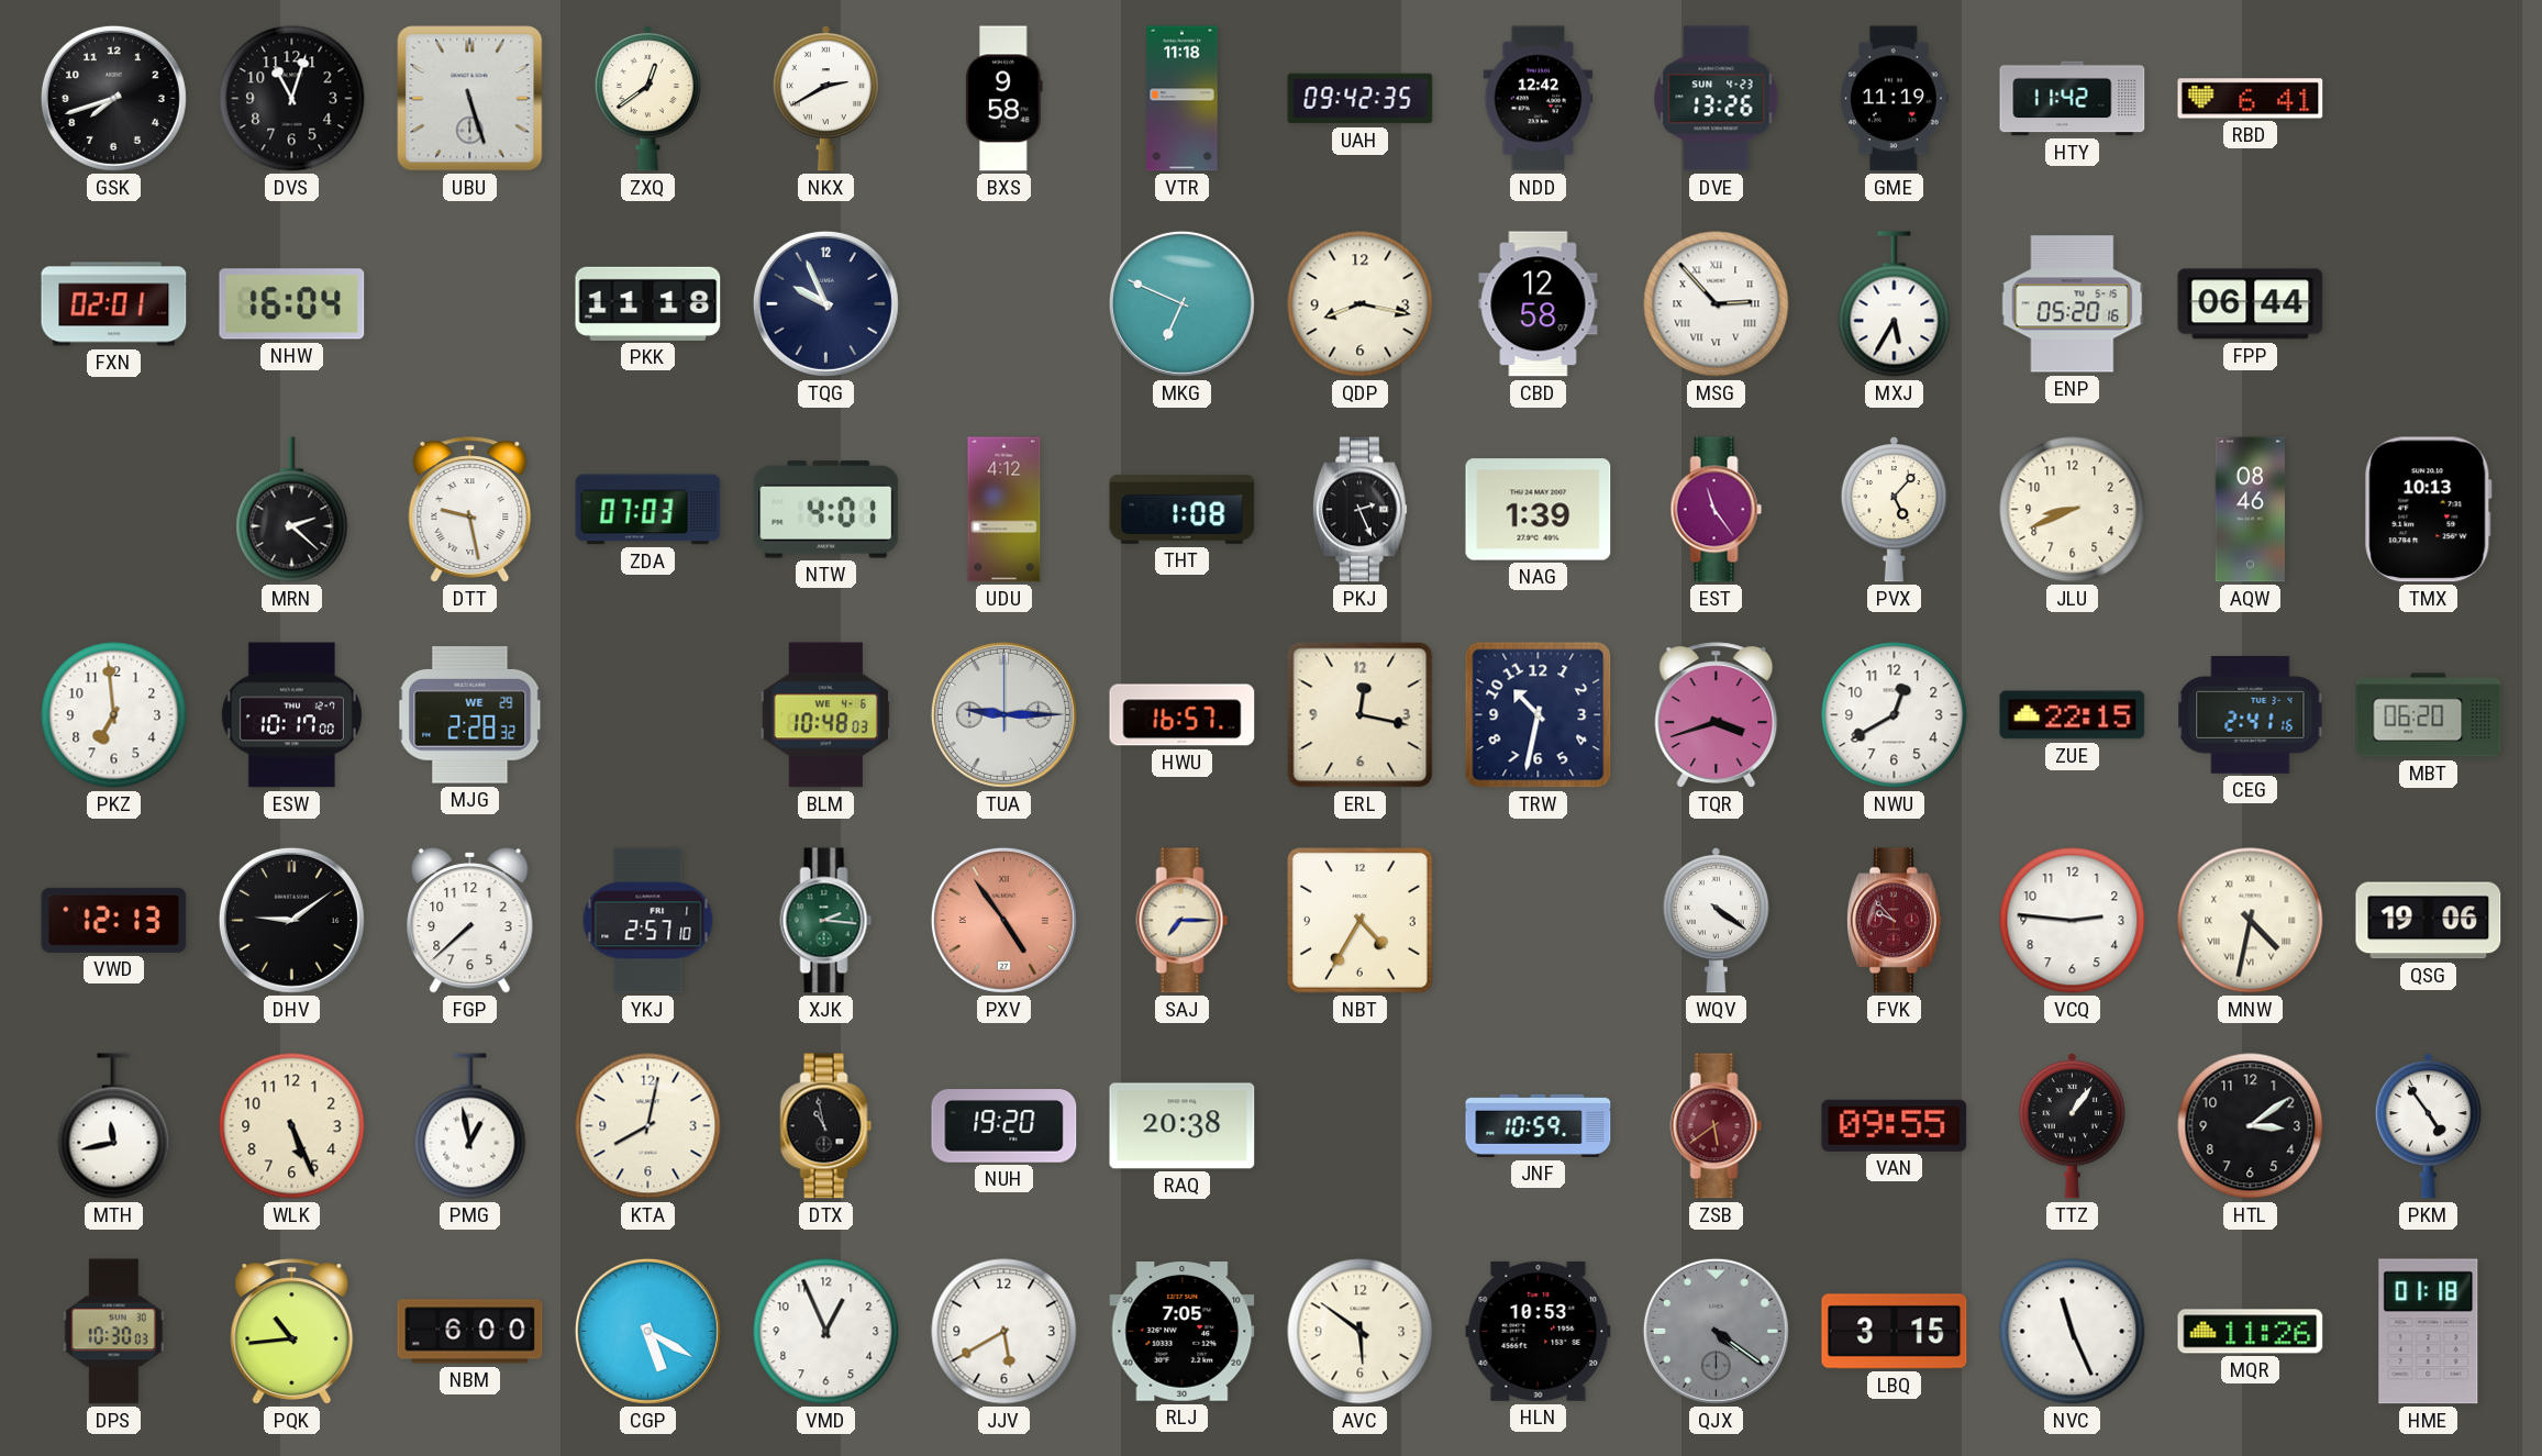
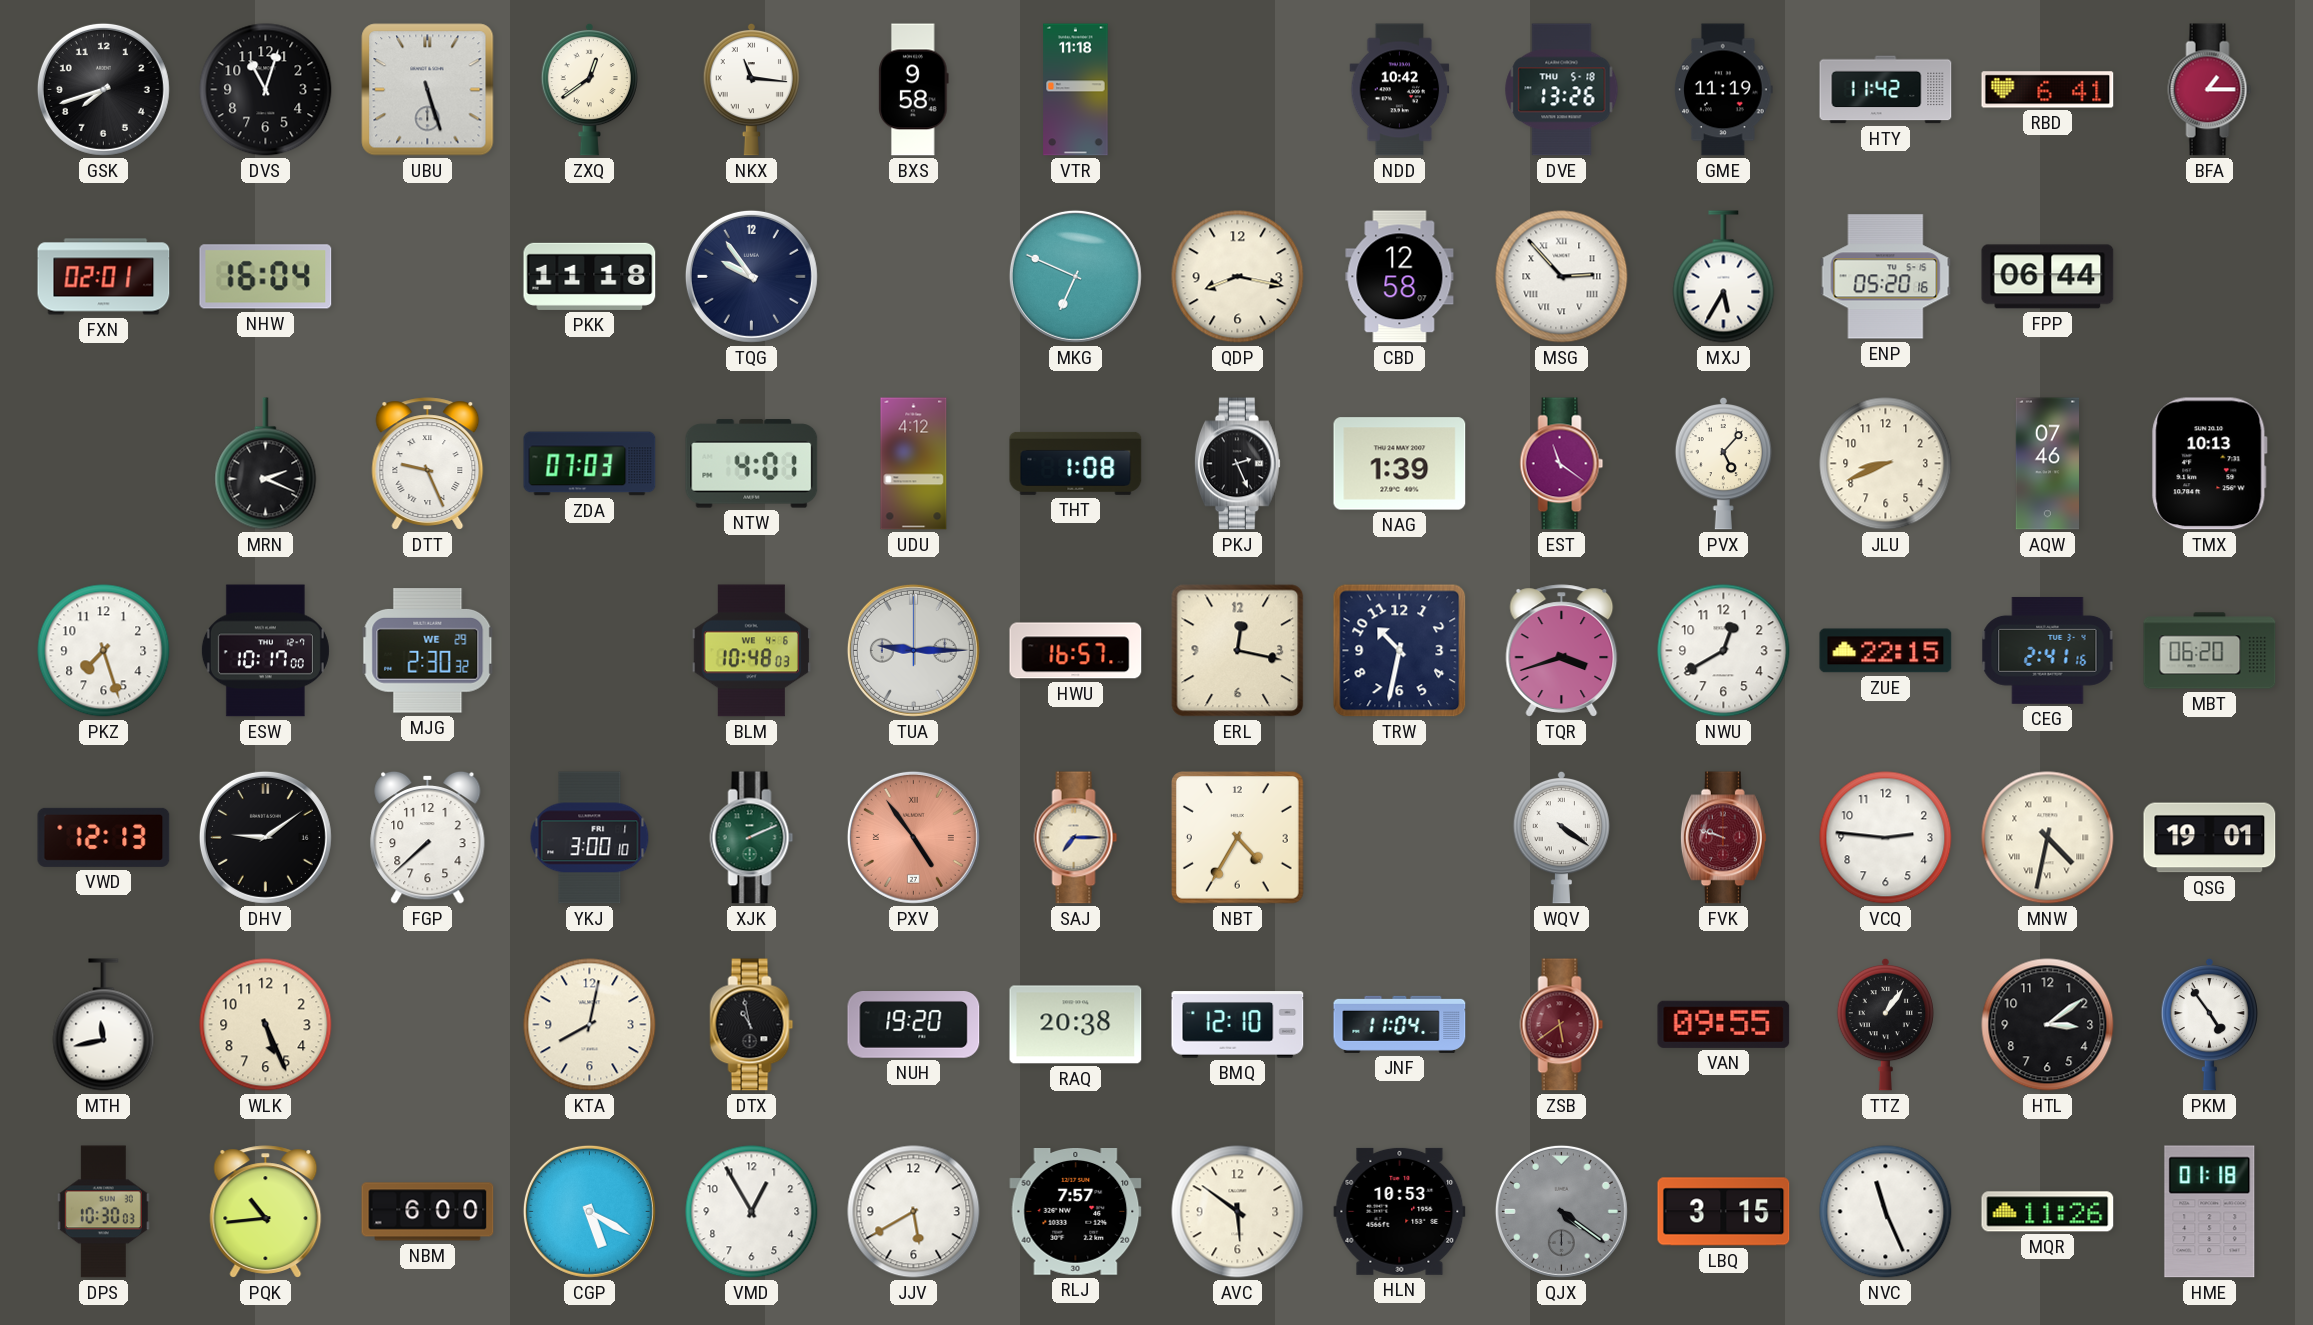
NKX: 2:40 -> 11:16 (751, 89)
UAH: 09:42 -> none (1361, 99)
NDD: 12:42 -> 10:42 (1400, 90)
DVE date: SUN 4-23 -> THU 5-18 (1562, 90)
BFA: none -> 1:15 (2210, 90)
TQG: 9:56 -> 9:54 (751, 276)
MRN: 2:22 -> 2:19 (266, 464)
DTT: 9:28 -> 9:26 (428, 464)
EST: 11:24 -> 11:21 (1562, 464)
AQW: 08:46 -> 07:46 (2047, 464)
PKZ: 6:59 -> 7:27 (104, 651)
MJG: 2:28 -> 2:30 (428, 651)
YKJ: 2:57 -> 3:00 (590, 838)
XJK: 2:16 -> 2:11 (752, 838)
FVK: 9:53 -> 9:48 (1723, 838)
QSG: 19:06 -> 19:01 (2210, 838)
PMG: 12:58 -> none (470, 1126)
BMQ: none -> 12:10 (1238, 1025)
JNF: 10:59 -> 11:04 (1400, 1024)
VMD: 12:56 -> 12:55 (752, 1212)
RLJ: 7:05 -> 7:57 (1076, 1212)
